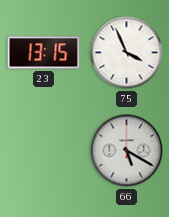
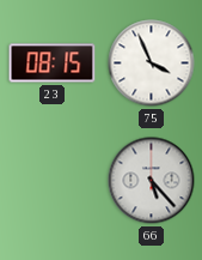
23: 13:15 -> 08:15 (53, 64)
66: 5:20 -> 5:23 (152, 181)
